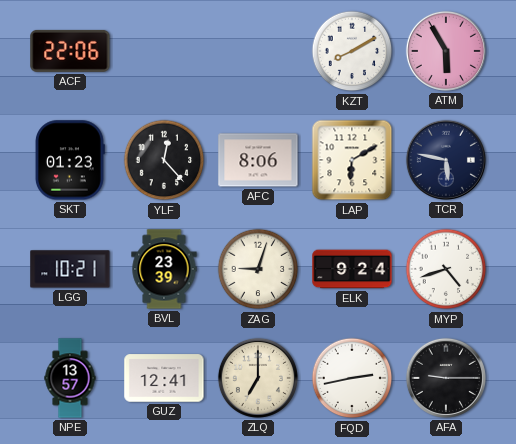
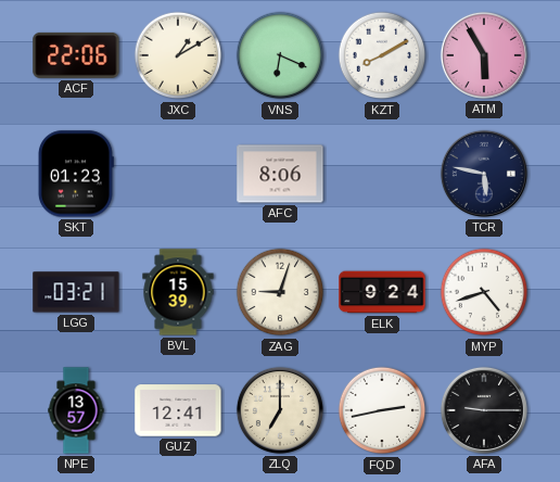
JXC: none -> 1:10 (178, 55)
VNS: none -> 6:19 (280, 55)
YLF: 12:23 -> none (164, 160)
LAP: 6:10 -> none (352, 160)
LGG: 10:21 -> 03:21 (76, 292)
BVL: 23:39 -> 15:39 (178, 292)
